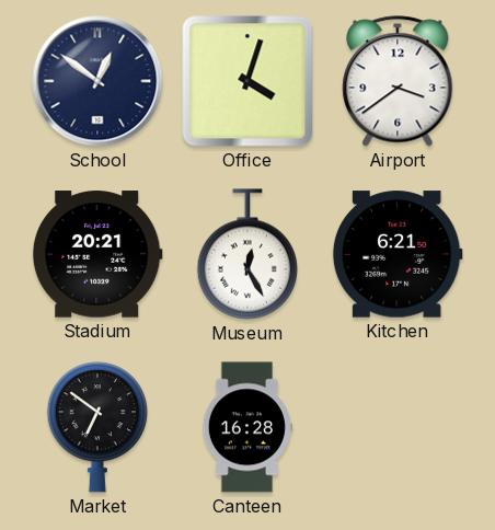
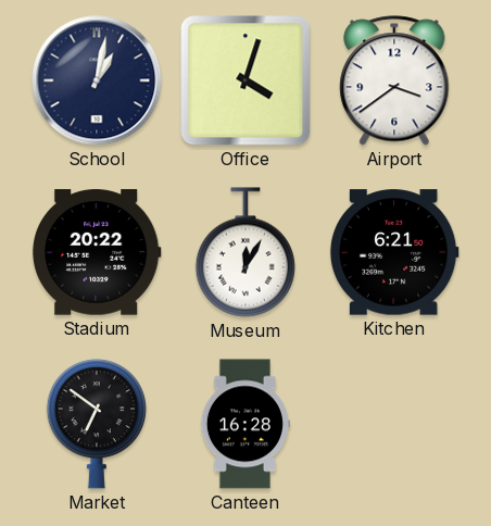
School: 12:51 -> 1:02 (97, 80)
Stadium: 20:21 -> 20:22 (97, 252)
Museum: 12:25 -> 12:05 (246, 252)
